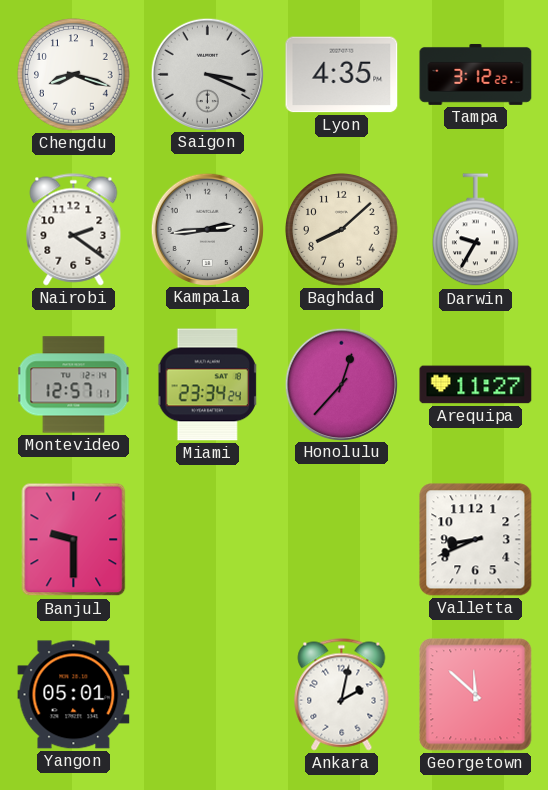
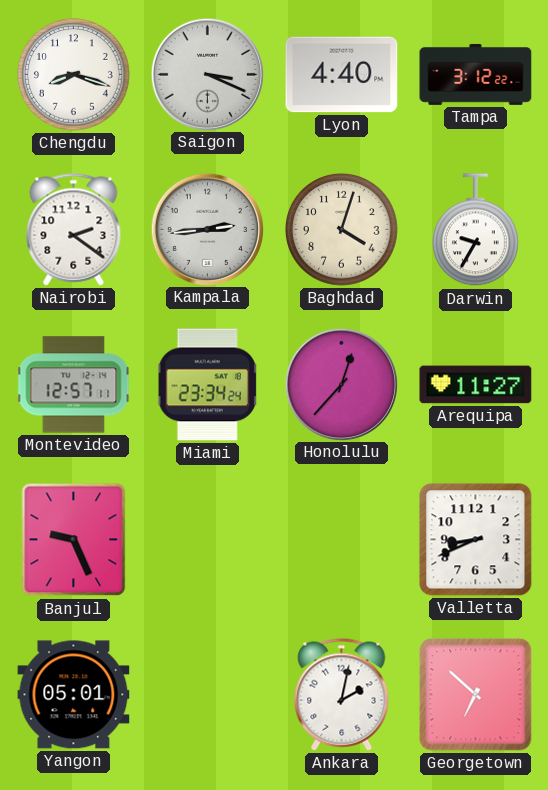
Lyon: 4:35 -> 4:40 (342, 75)
Baghdad: 8:08 -> 4:03 (342, 230)
Banjul: 9:30 -> 9:26 (74, 540)
Georgetown: 11:52 -> 6:52 (476, 695)
